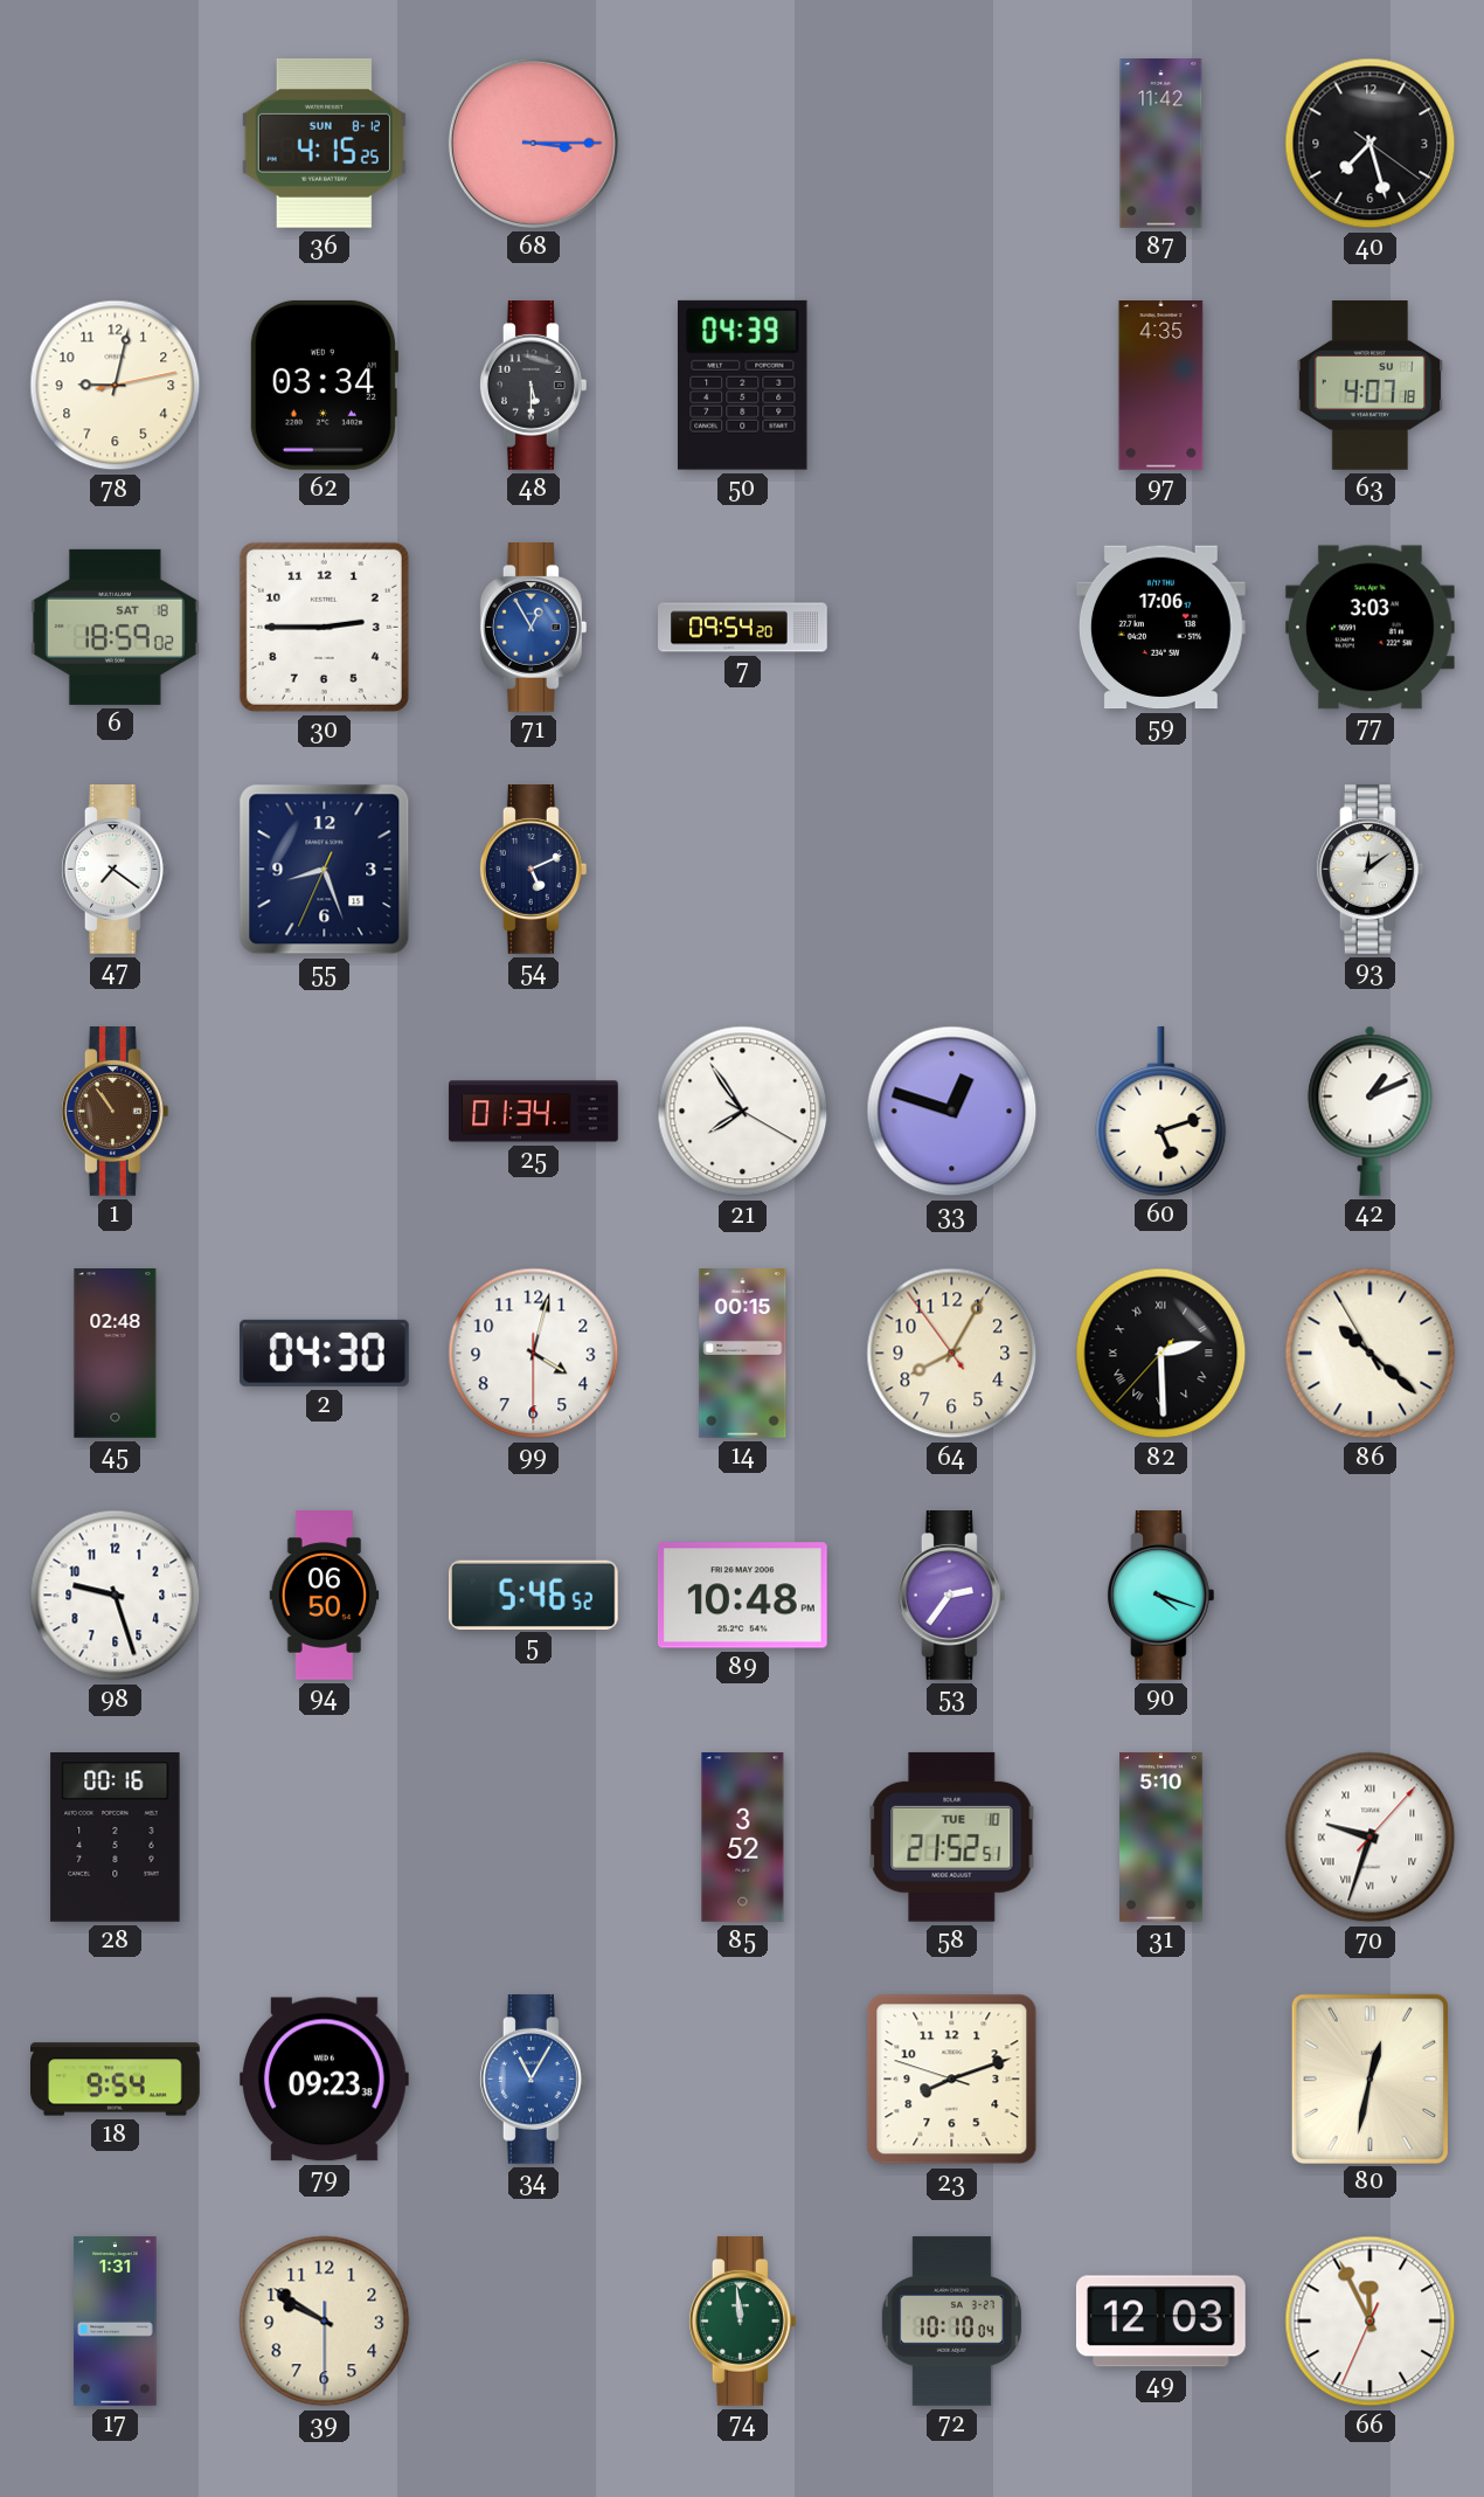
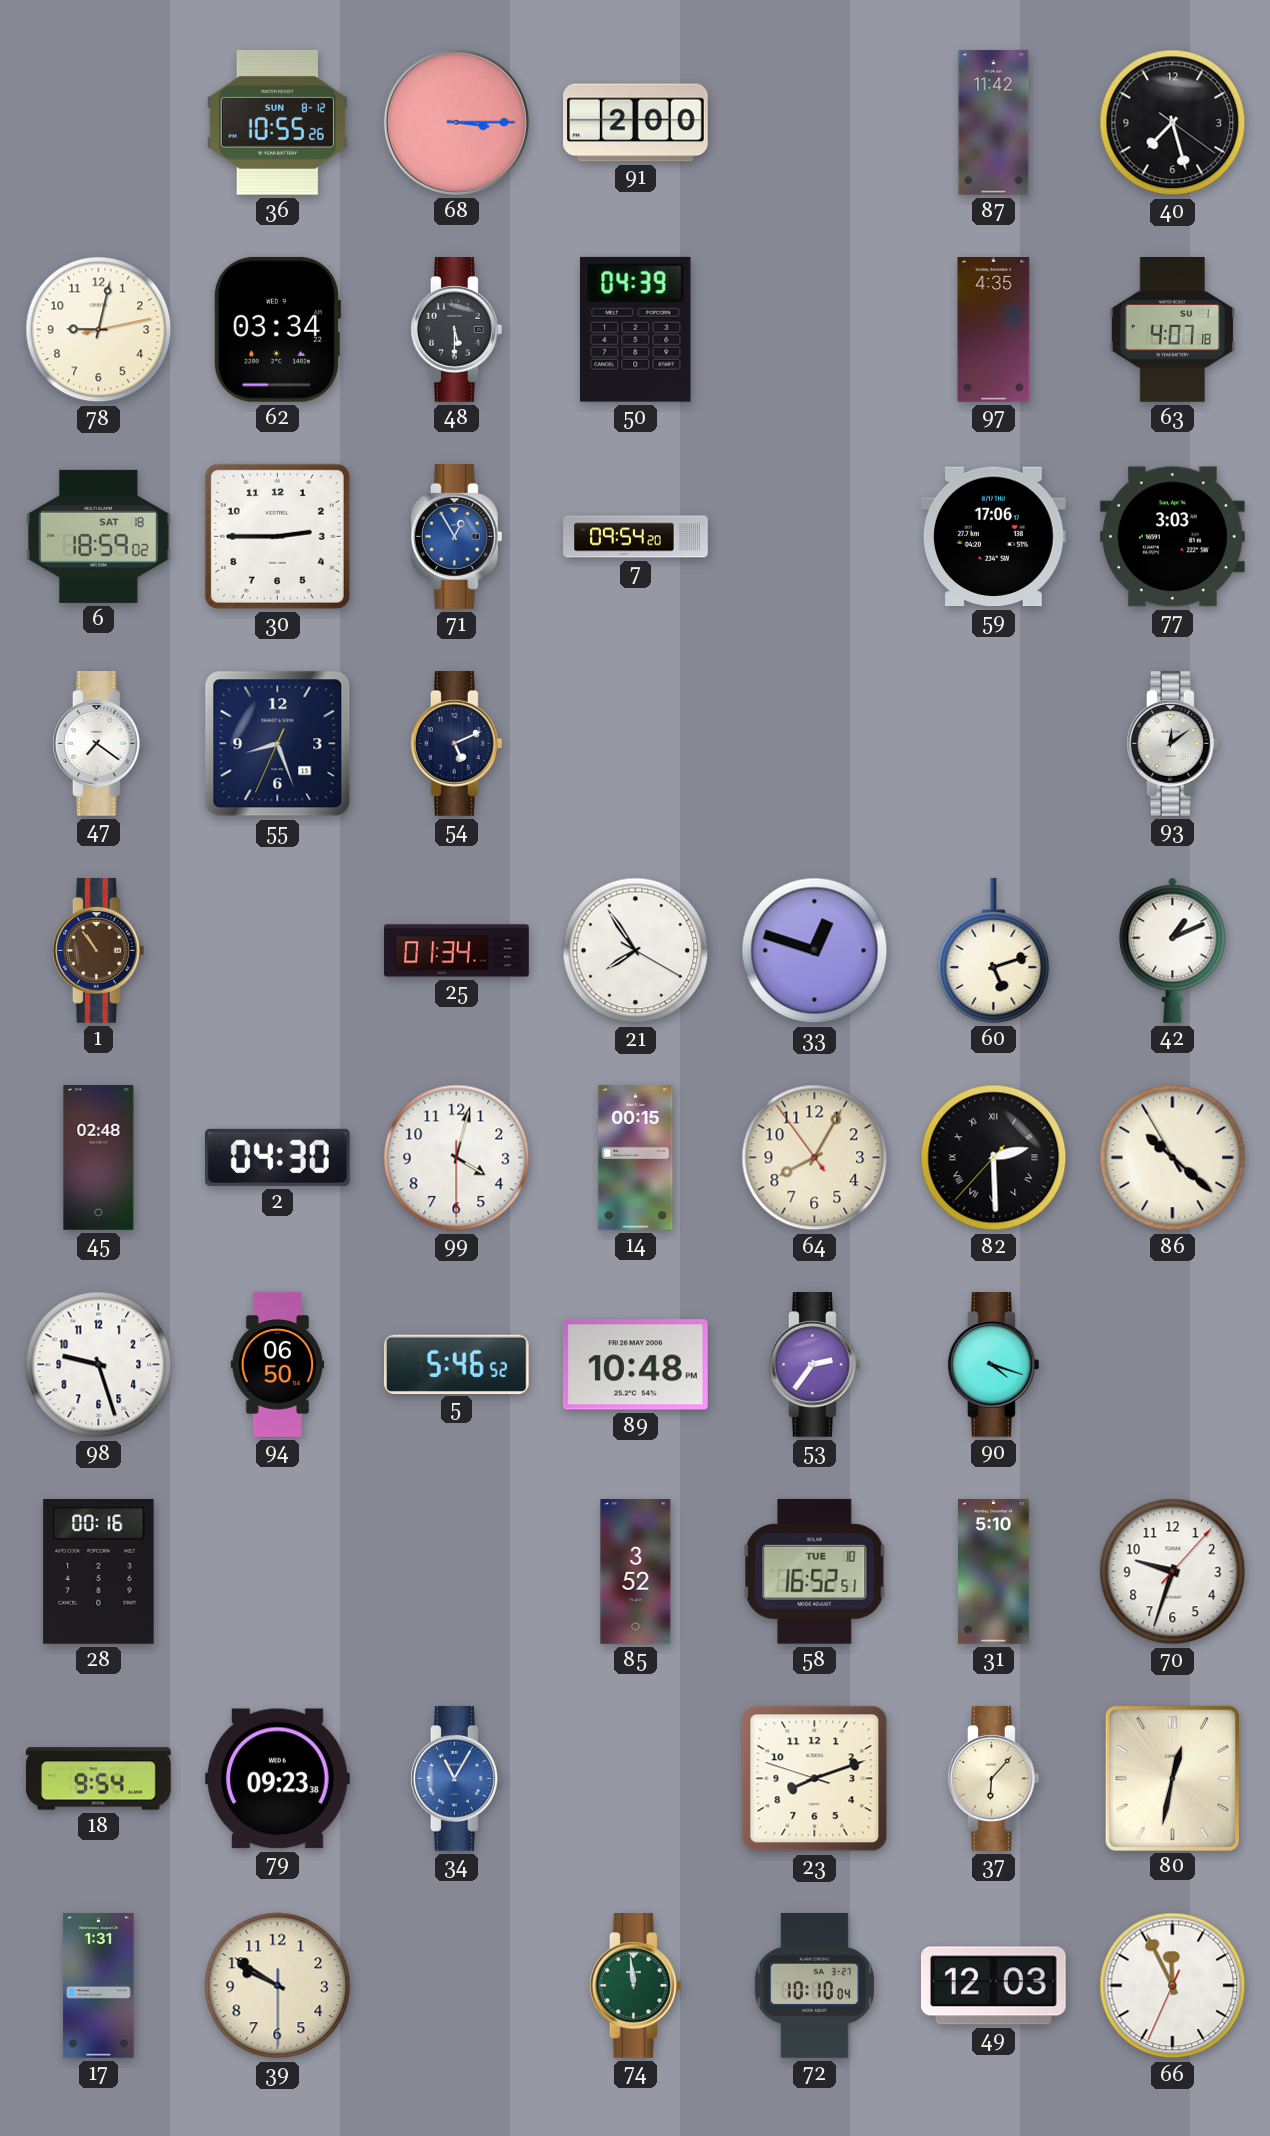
36: 4:15 -> 10:55 (277, 122)
91: none -> 2:00 (636, 123)
58: 21:52 -> 16:52 (815, 1571)
70 numerals: Roman -> Arabic (1173, 1572)
37: none -> 6:07 (993, 1779)
